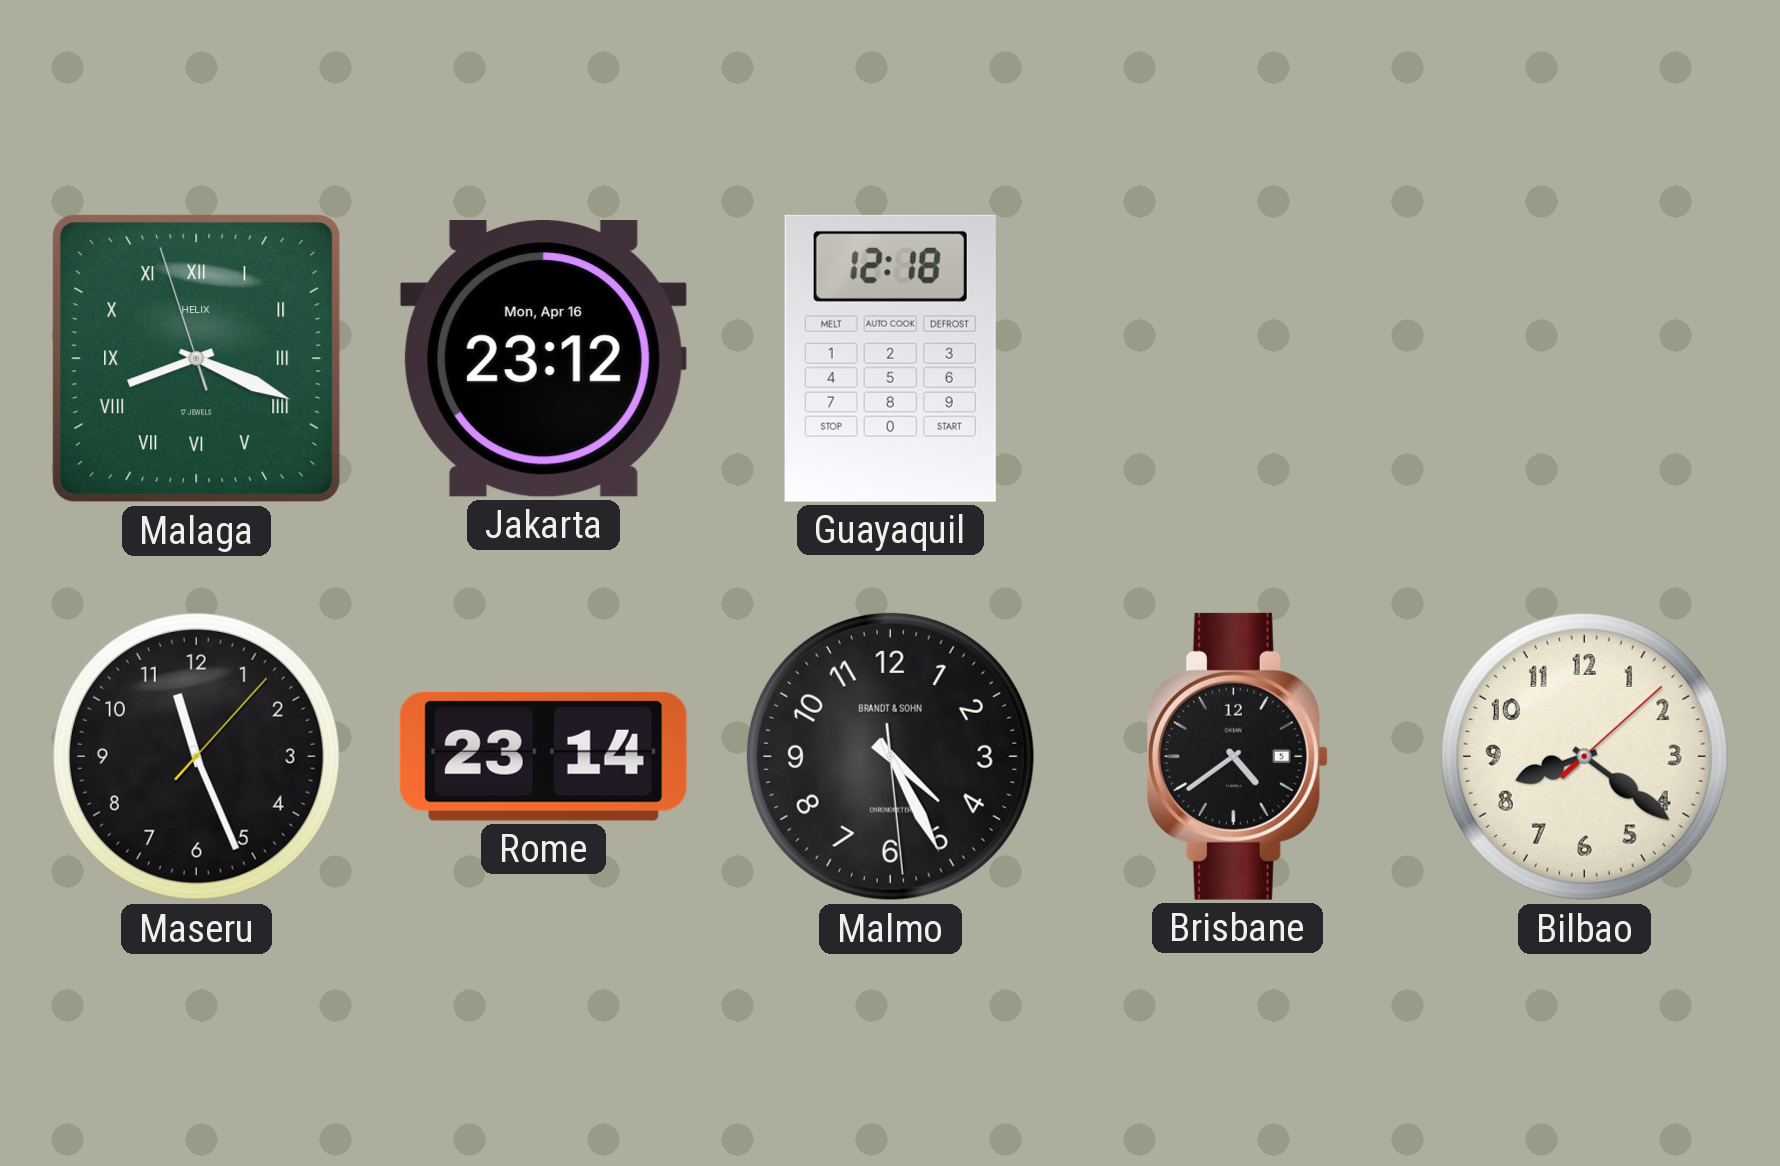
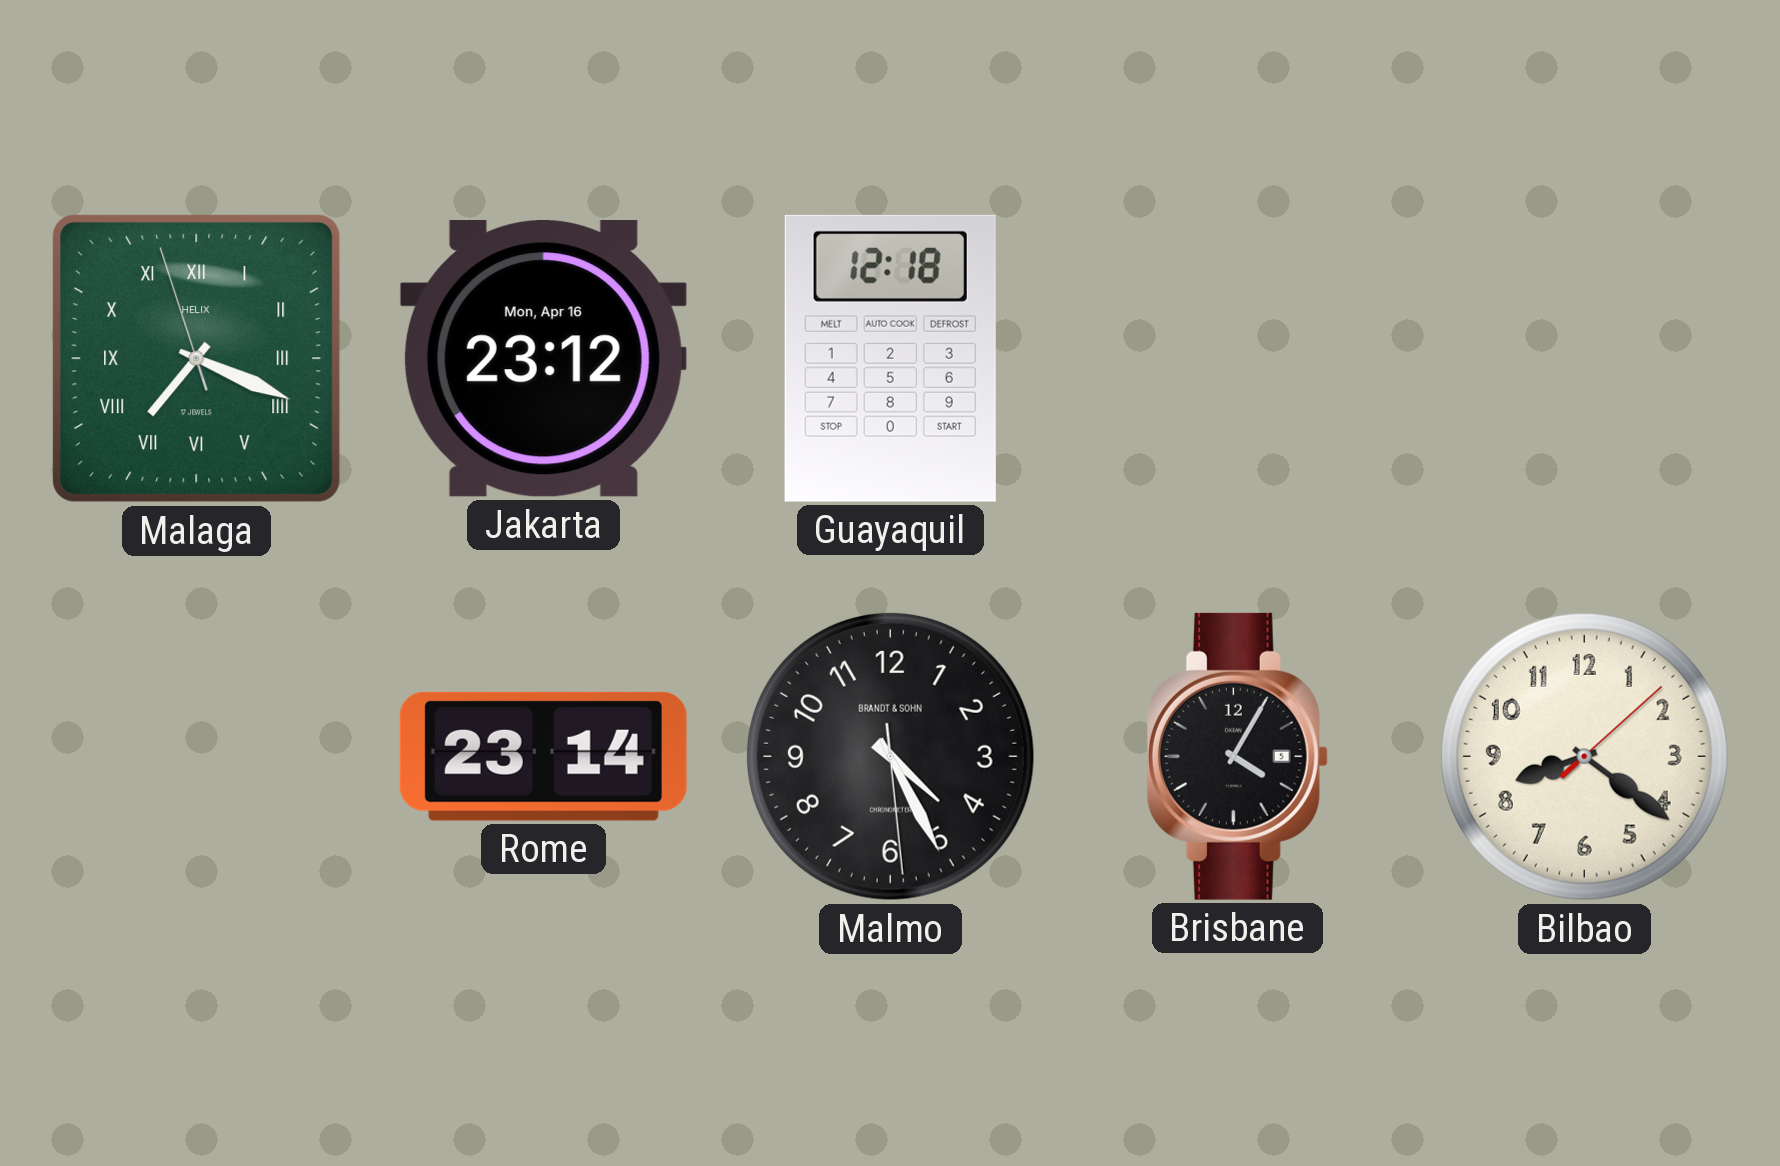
Malaga: 8:18 -> 7:18 (197, 359)
Maseru: 11:26 -> none (196, 756)
Brisbane: 4:39 -> 4:05 (1237, 756)
